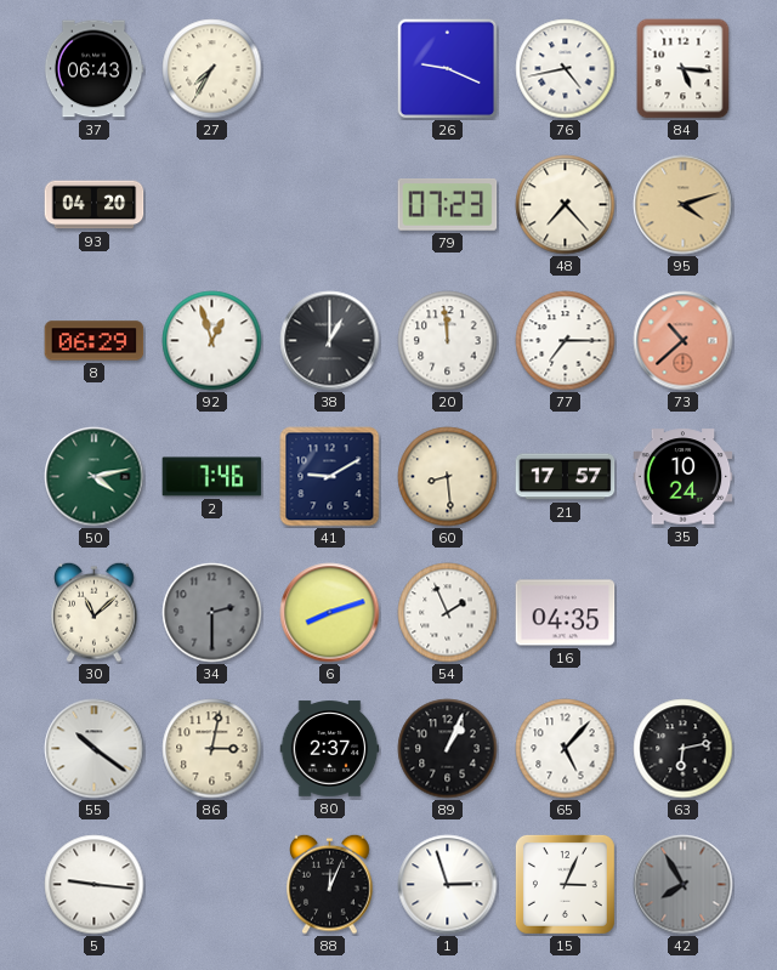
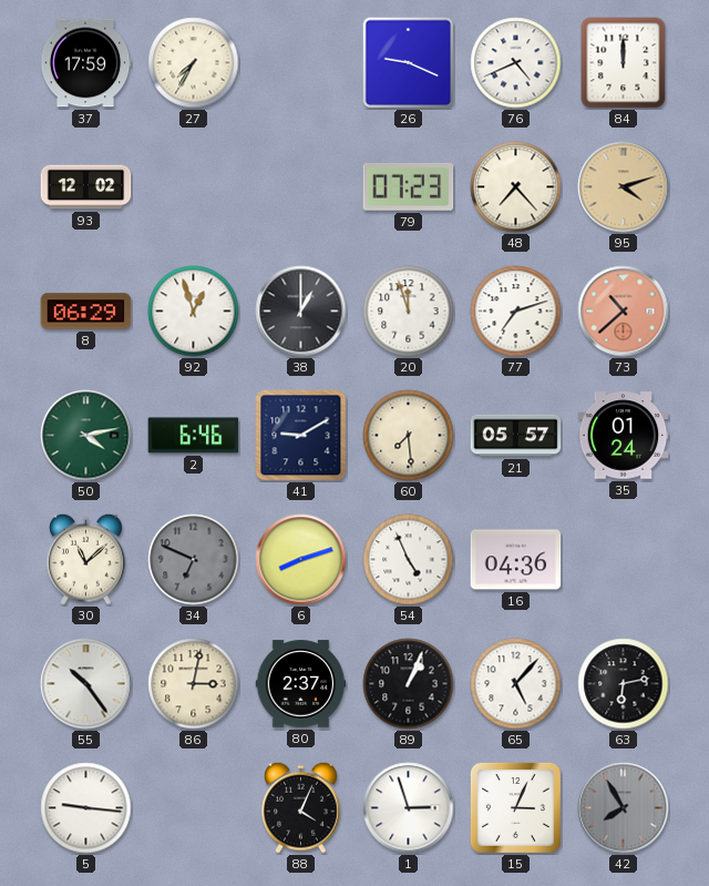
37: 06:43 -> 17:59 (85, 63)
76: 4:43 -> 4:41 (516, 63)
84: 5:16 -> 12:00 (624, 63)
93: 04:20 -> 12:02 (86, 187)
20: 11:59 -> 11:57 (409, 312)
77: 7:15 -> 7:12 (516, 312)
2: 7:46 -> 6:46 (194, 436)
60: 8:29 -> 7:29 (409, 436)
21: 17:57 -> 05:57 (516, 436)
35: 10:24 -> 01:24 (624, 436)
34: 2:30 -> 6:49 (194, 560)
54: 1:56 -> 4:56 (409, 560)
16: 04:35 -> 04:36 (516, 560)
55: 10:21 -> 10:24 (86, 684)
88: 12:04 -> 4:04 (301, 807)
